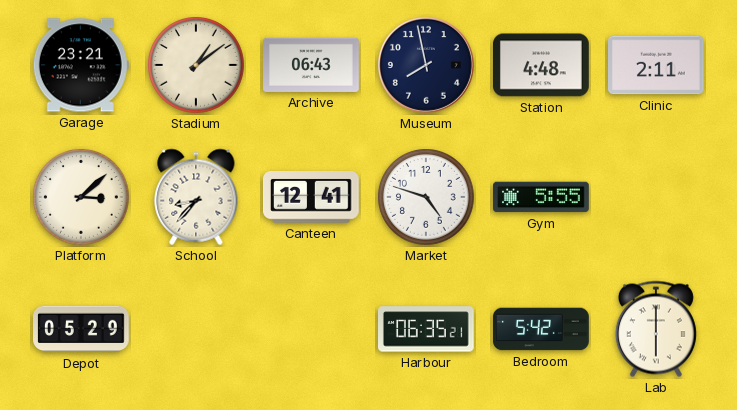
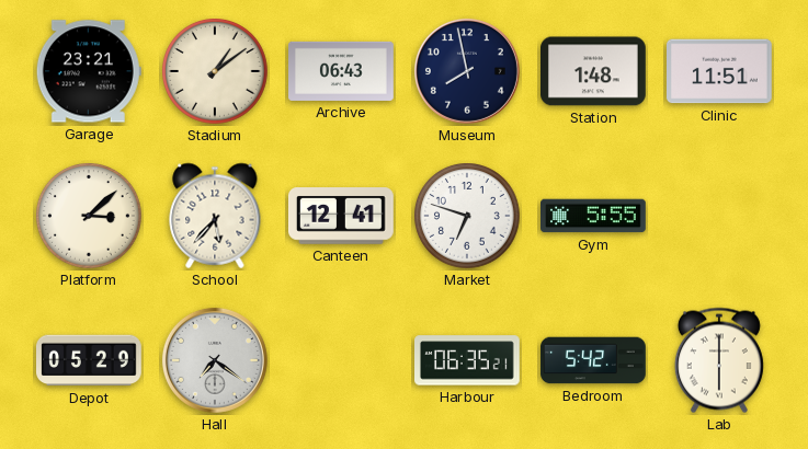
Station: 4:48 -> 1:48 (594, 71)
Clinic: 2:11 -> 11:51 (720, 71)
School: 8:37 -> 5:37 (215, 216)
Market: 4:48 -> 6:48 (467, 216)
Hall: none -> 7:21 (215, 360)
